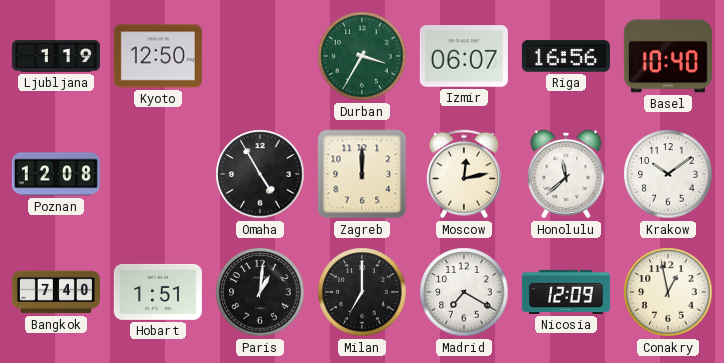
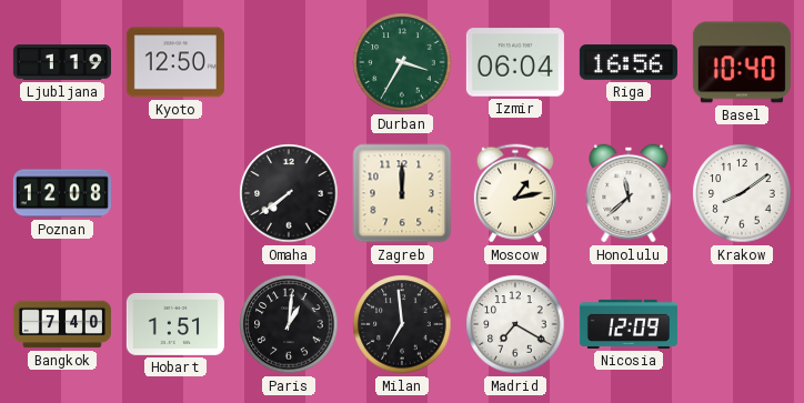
Izmir: 06:07 -> 06:04 (515, 62)
Omaha: 4:55 -> 7:39 (289, 193)
Moscow: 12:13 -> 1:13 (515, 193)
Krakow: 10:09 -> 8:09 (742, 193)
Milan: 7:00 -> 6:59 (402, 324)
Conakry: 12:58 -> none (668, 292)
